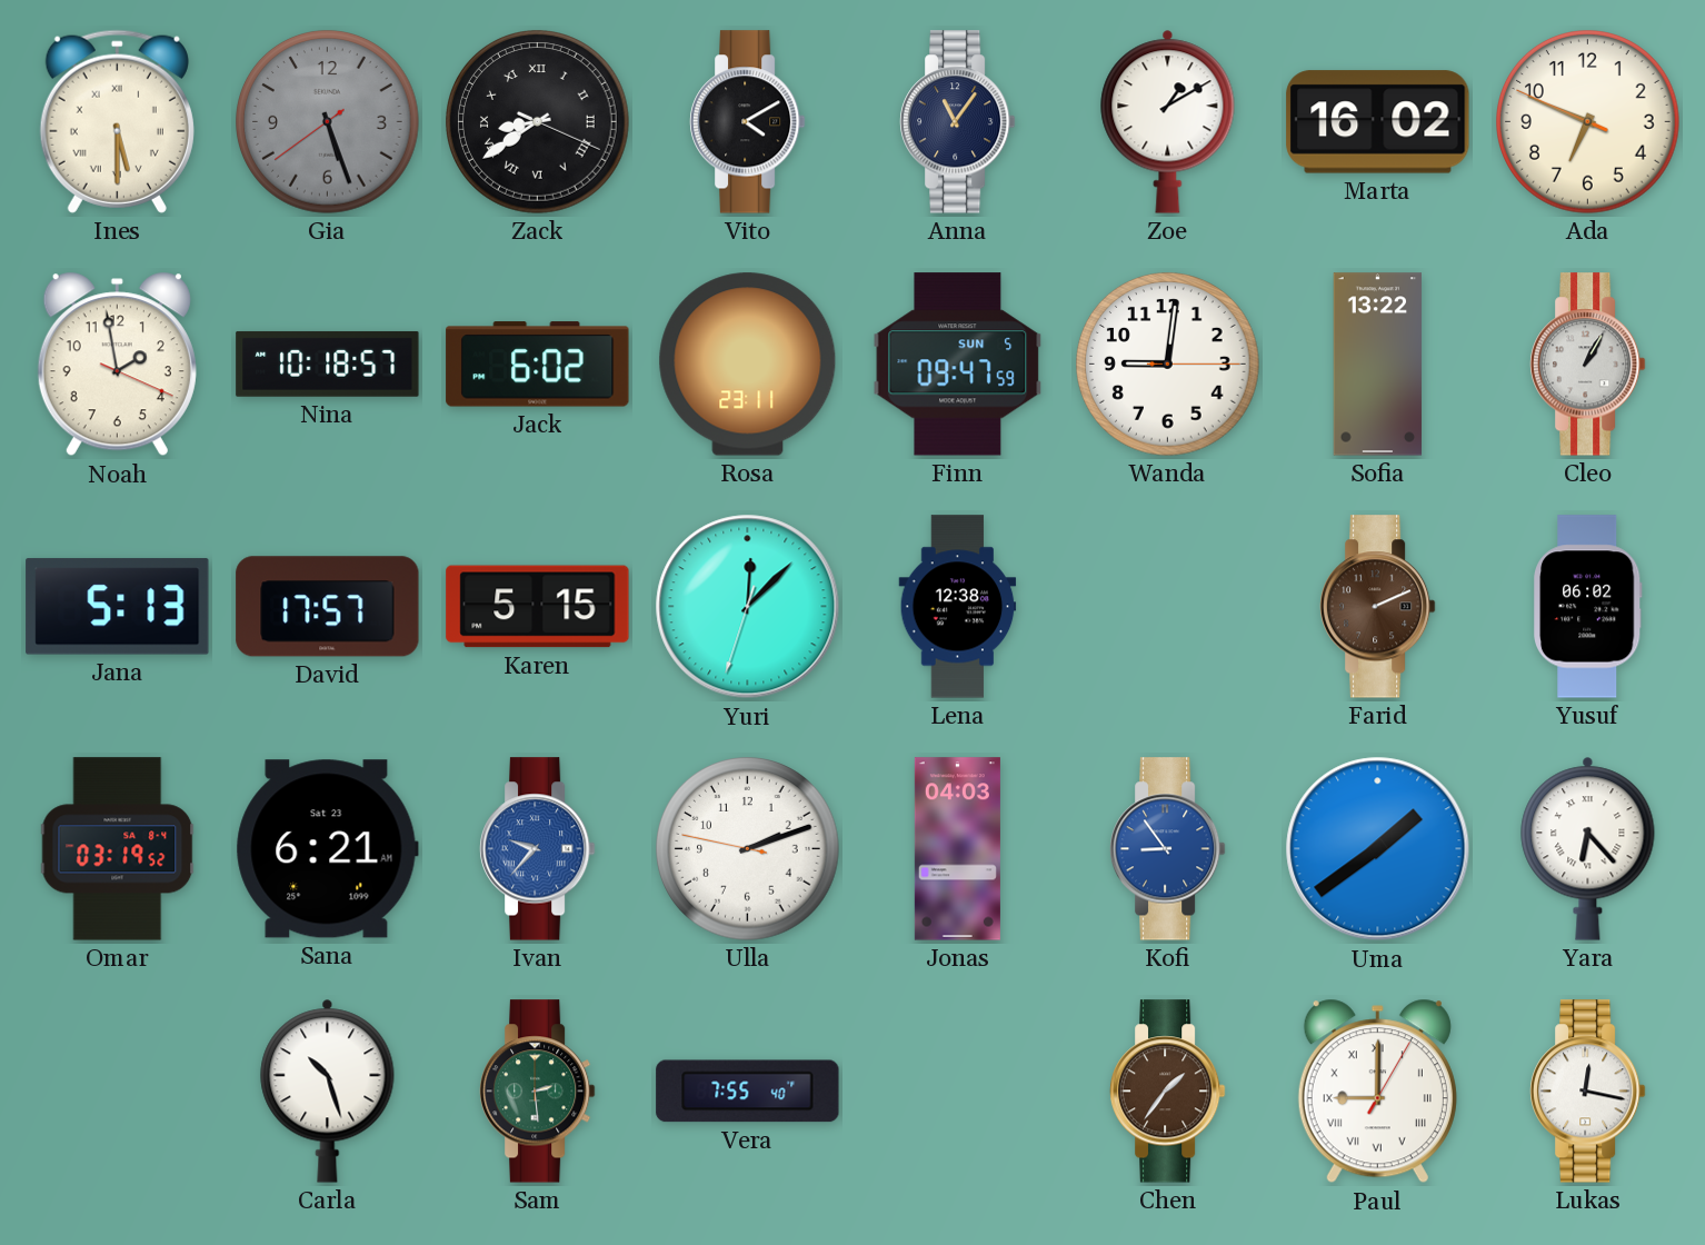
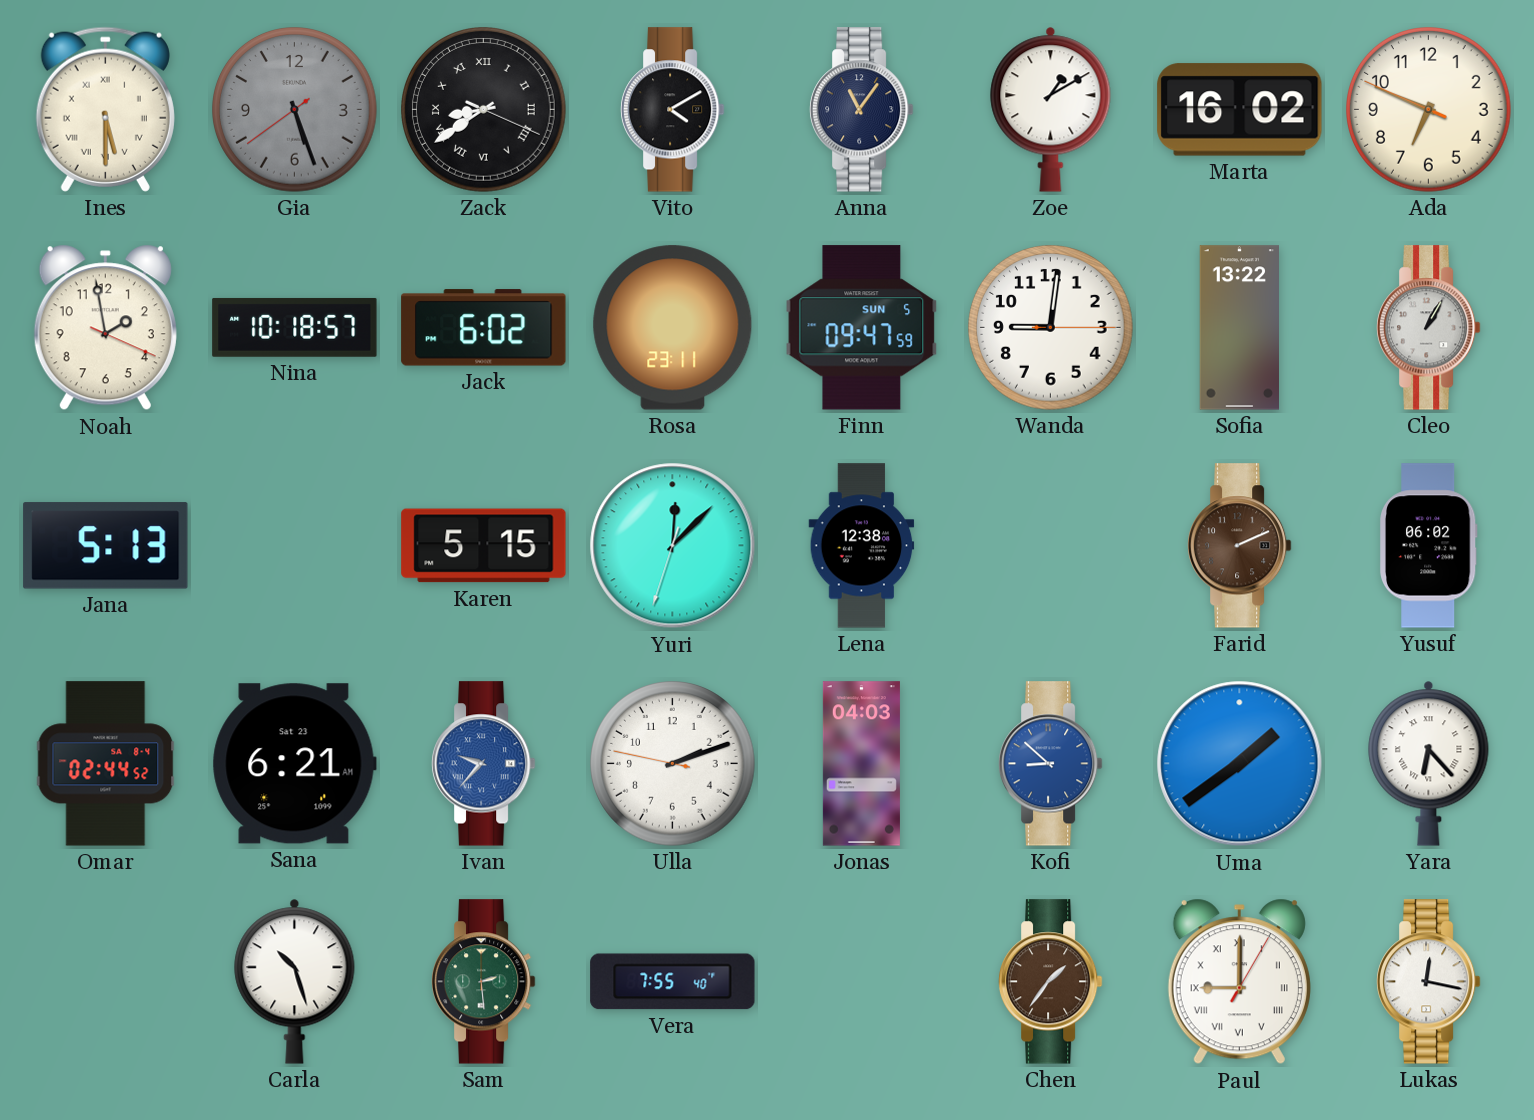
David: 17:57 -> none (328, 607)
Omar: 03:19 -> 02:44 (106, 764)
Kofi: 8:54 -> 8:52 (1050, 764)
